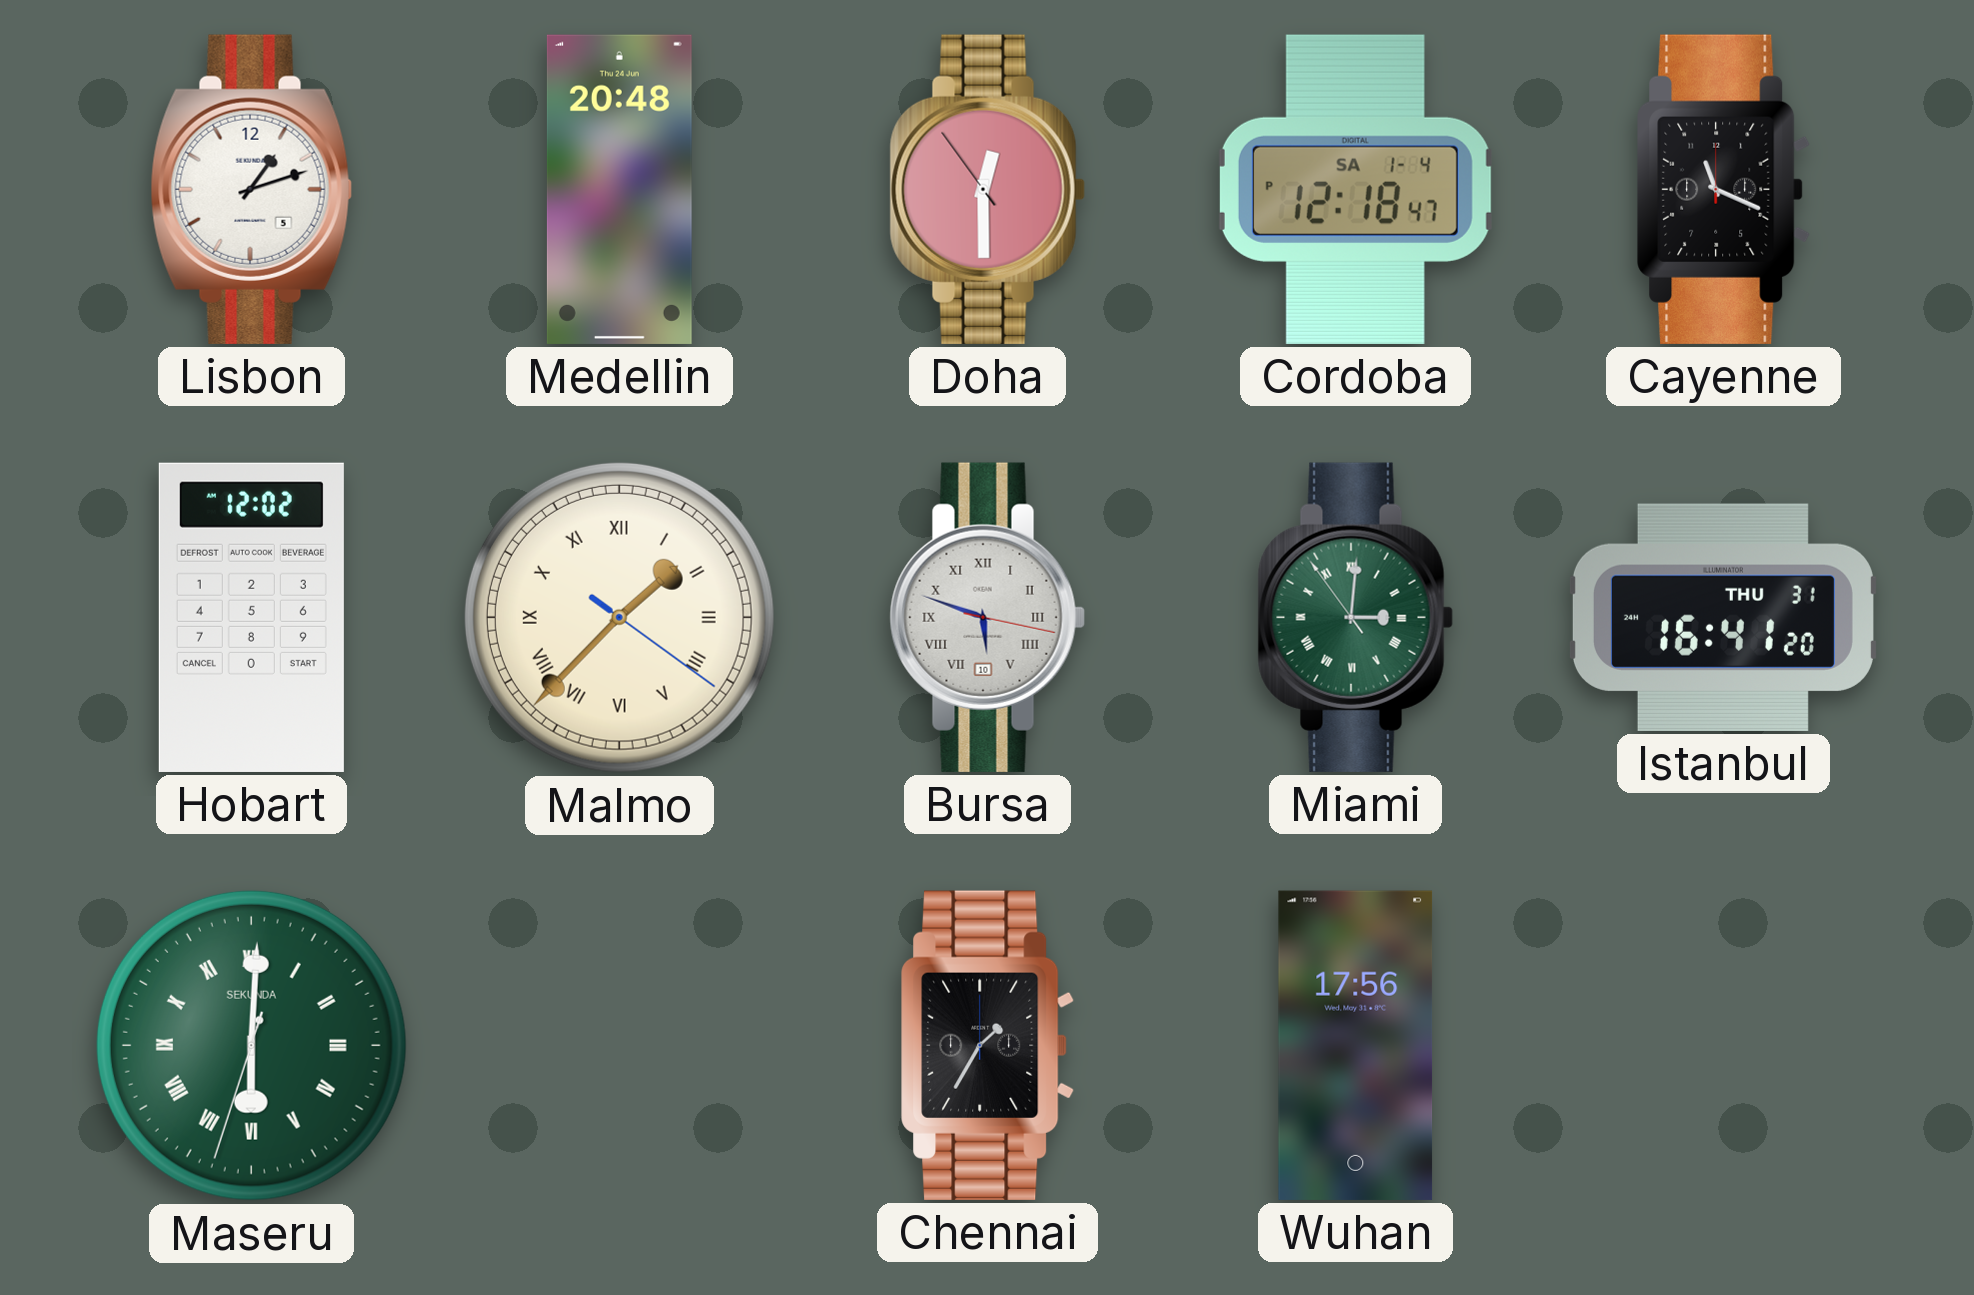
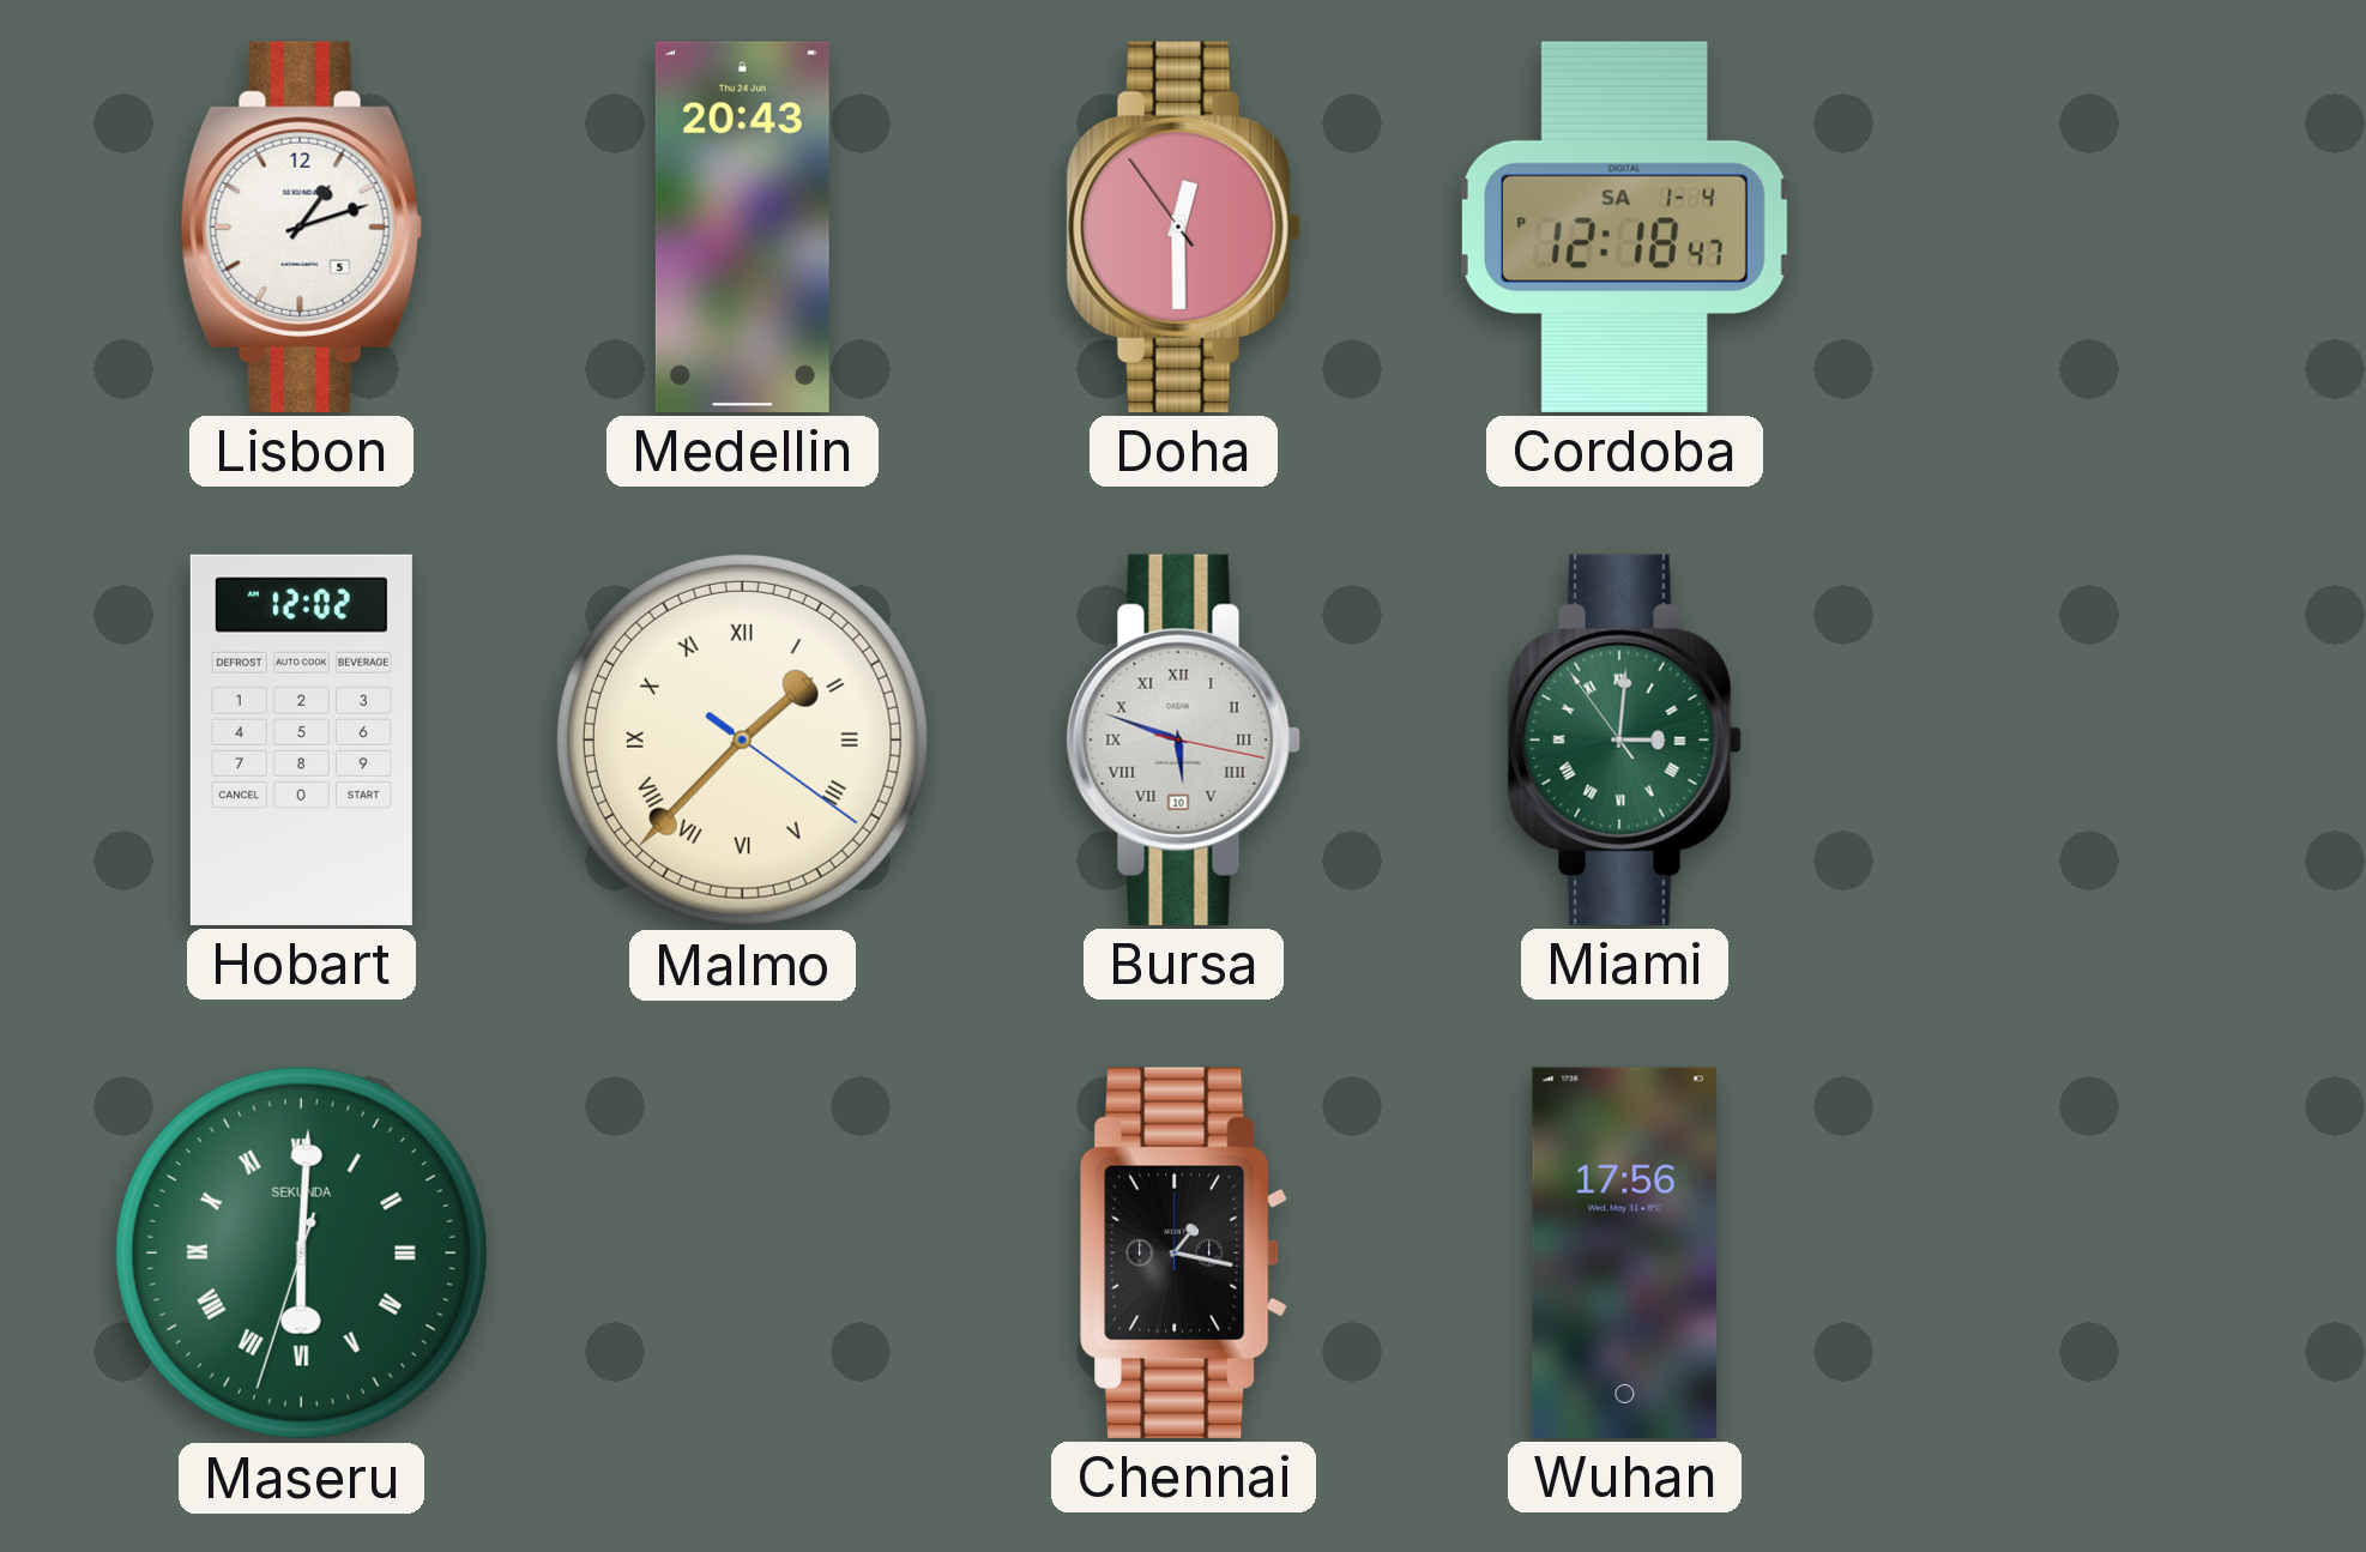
Medellin: 20:48 -> 20:43 (742, 227)
Cayenne: 11:19 -> none (1724, 189)
Istanbul: 16:41 -> none (1723, 617)
Chennai: 1:35 -> 1:17 (1184, 1252)
